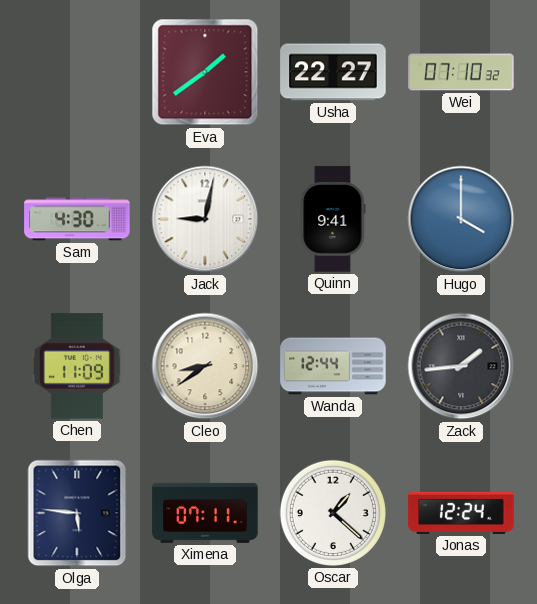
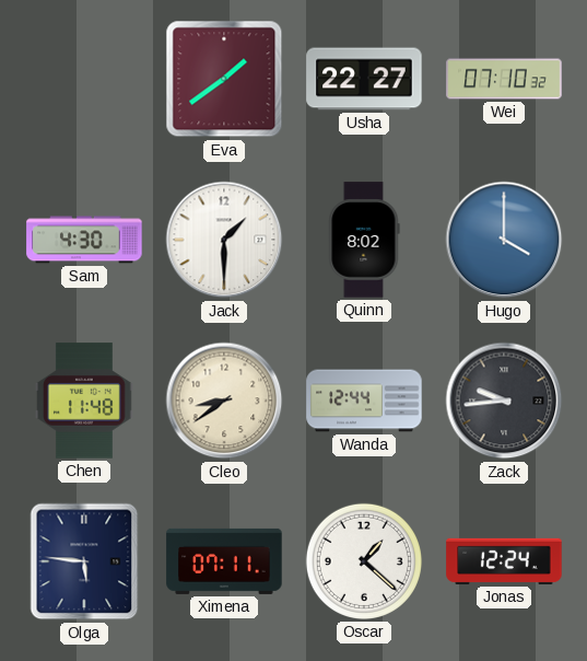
Jack: 9:02 -> 1:30 (224, 240)
Quinn: 9:41 -> 8:02 (364, 240)
Chen: 11:09 -> 11:48 (84, 401)
Zack: 1:44 -> 9:44 (504, 401)
